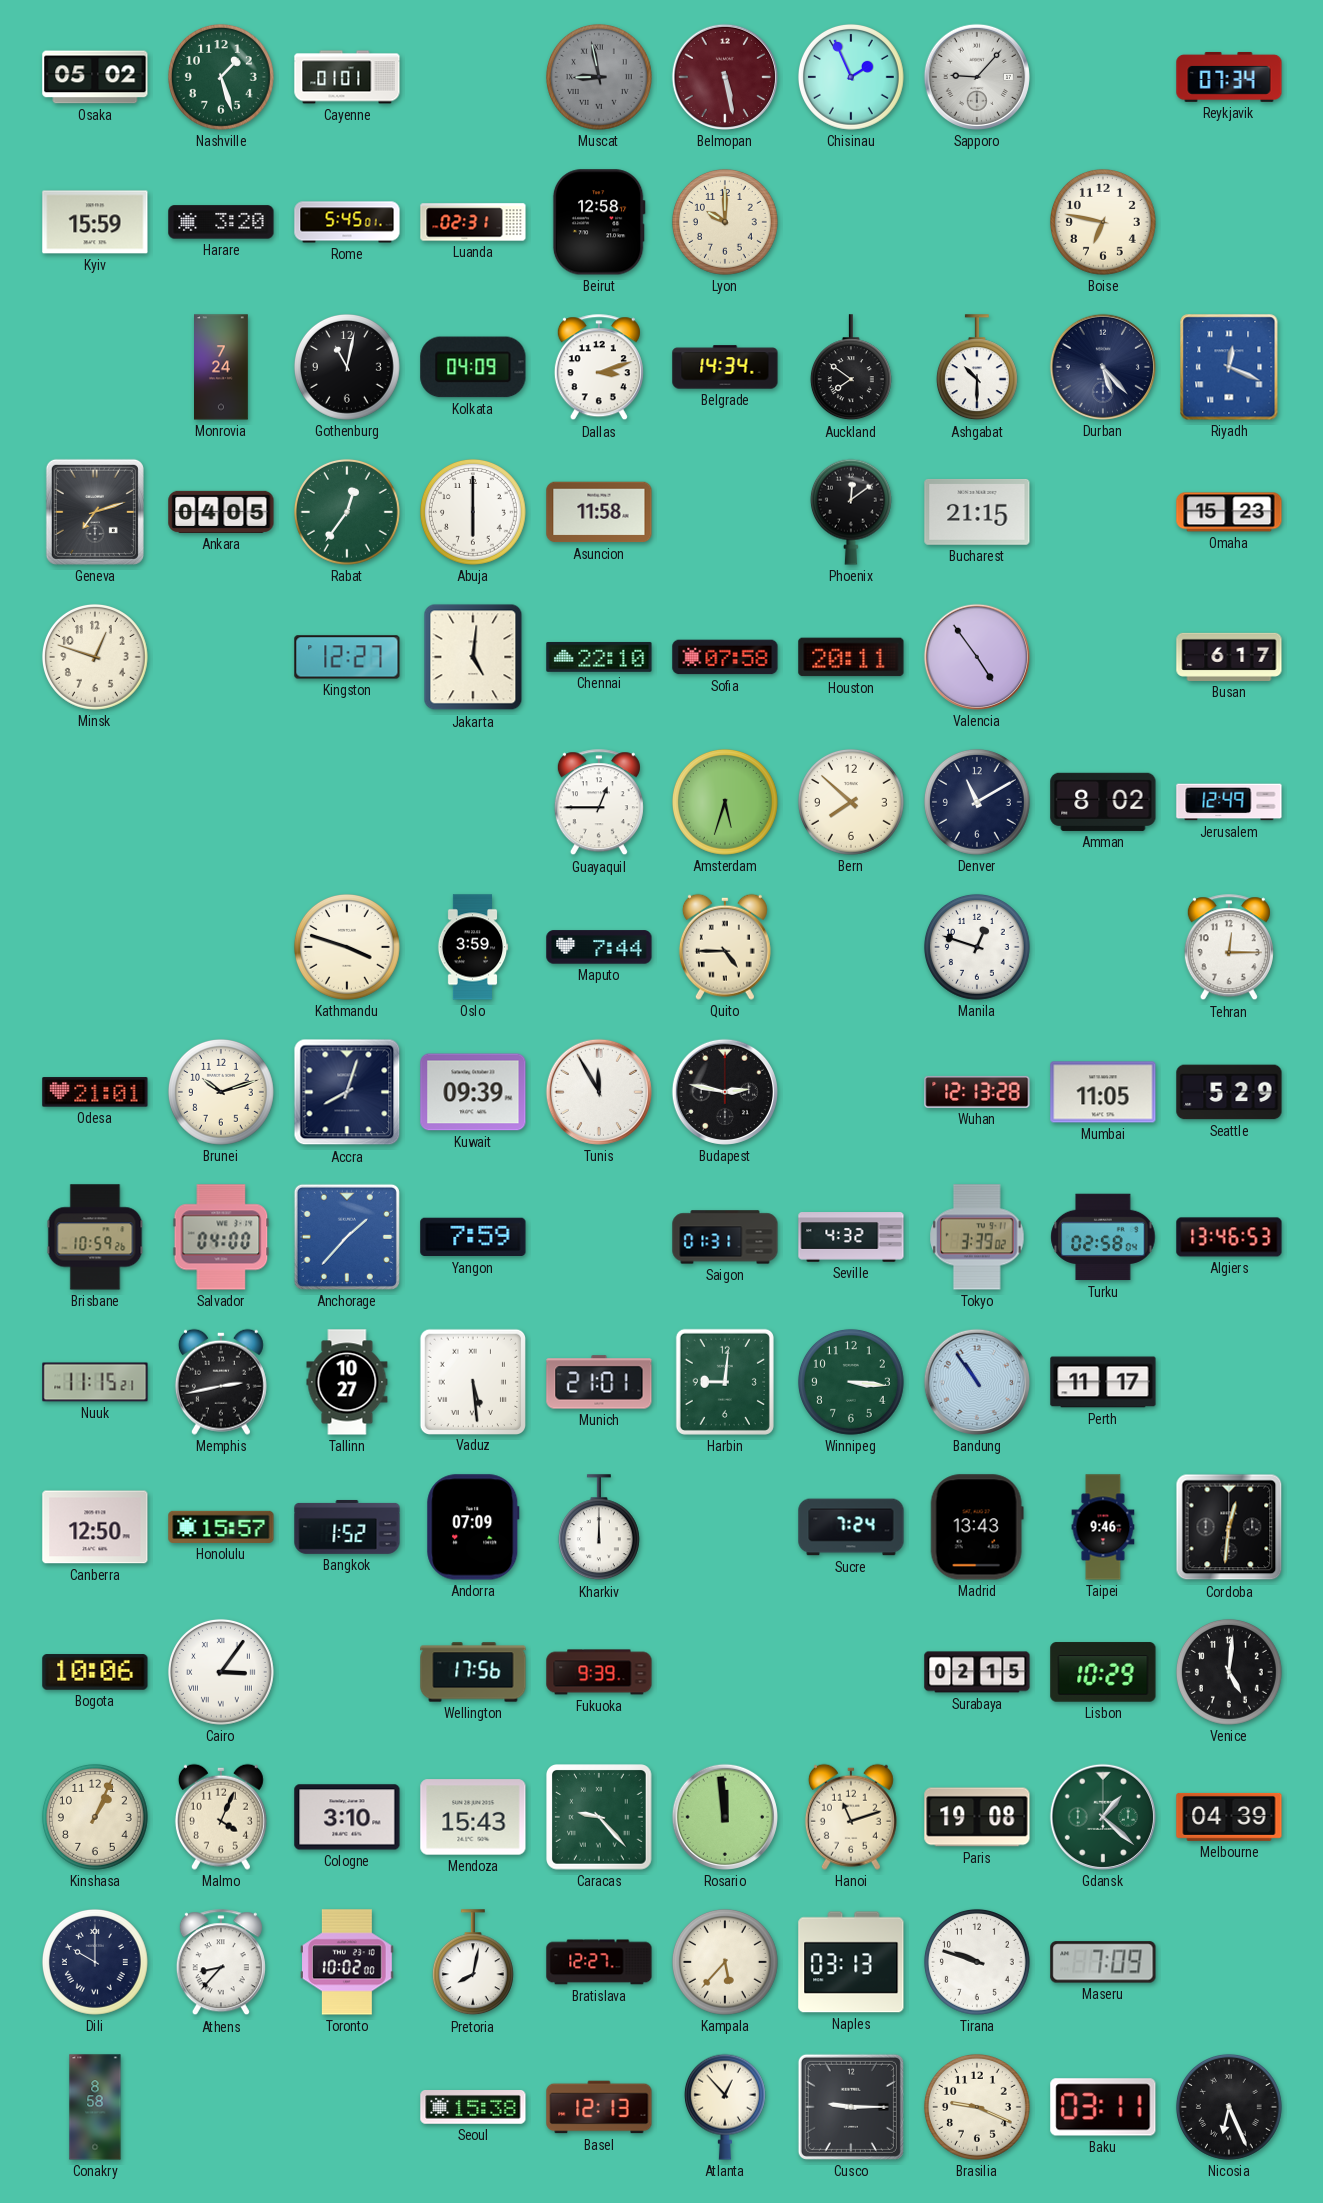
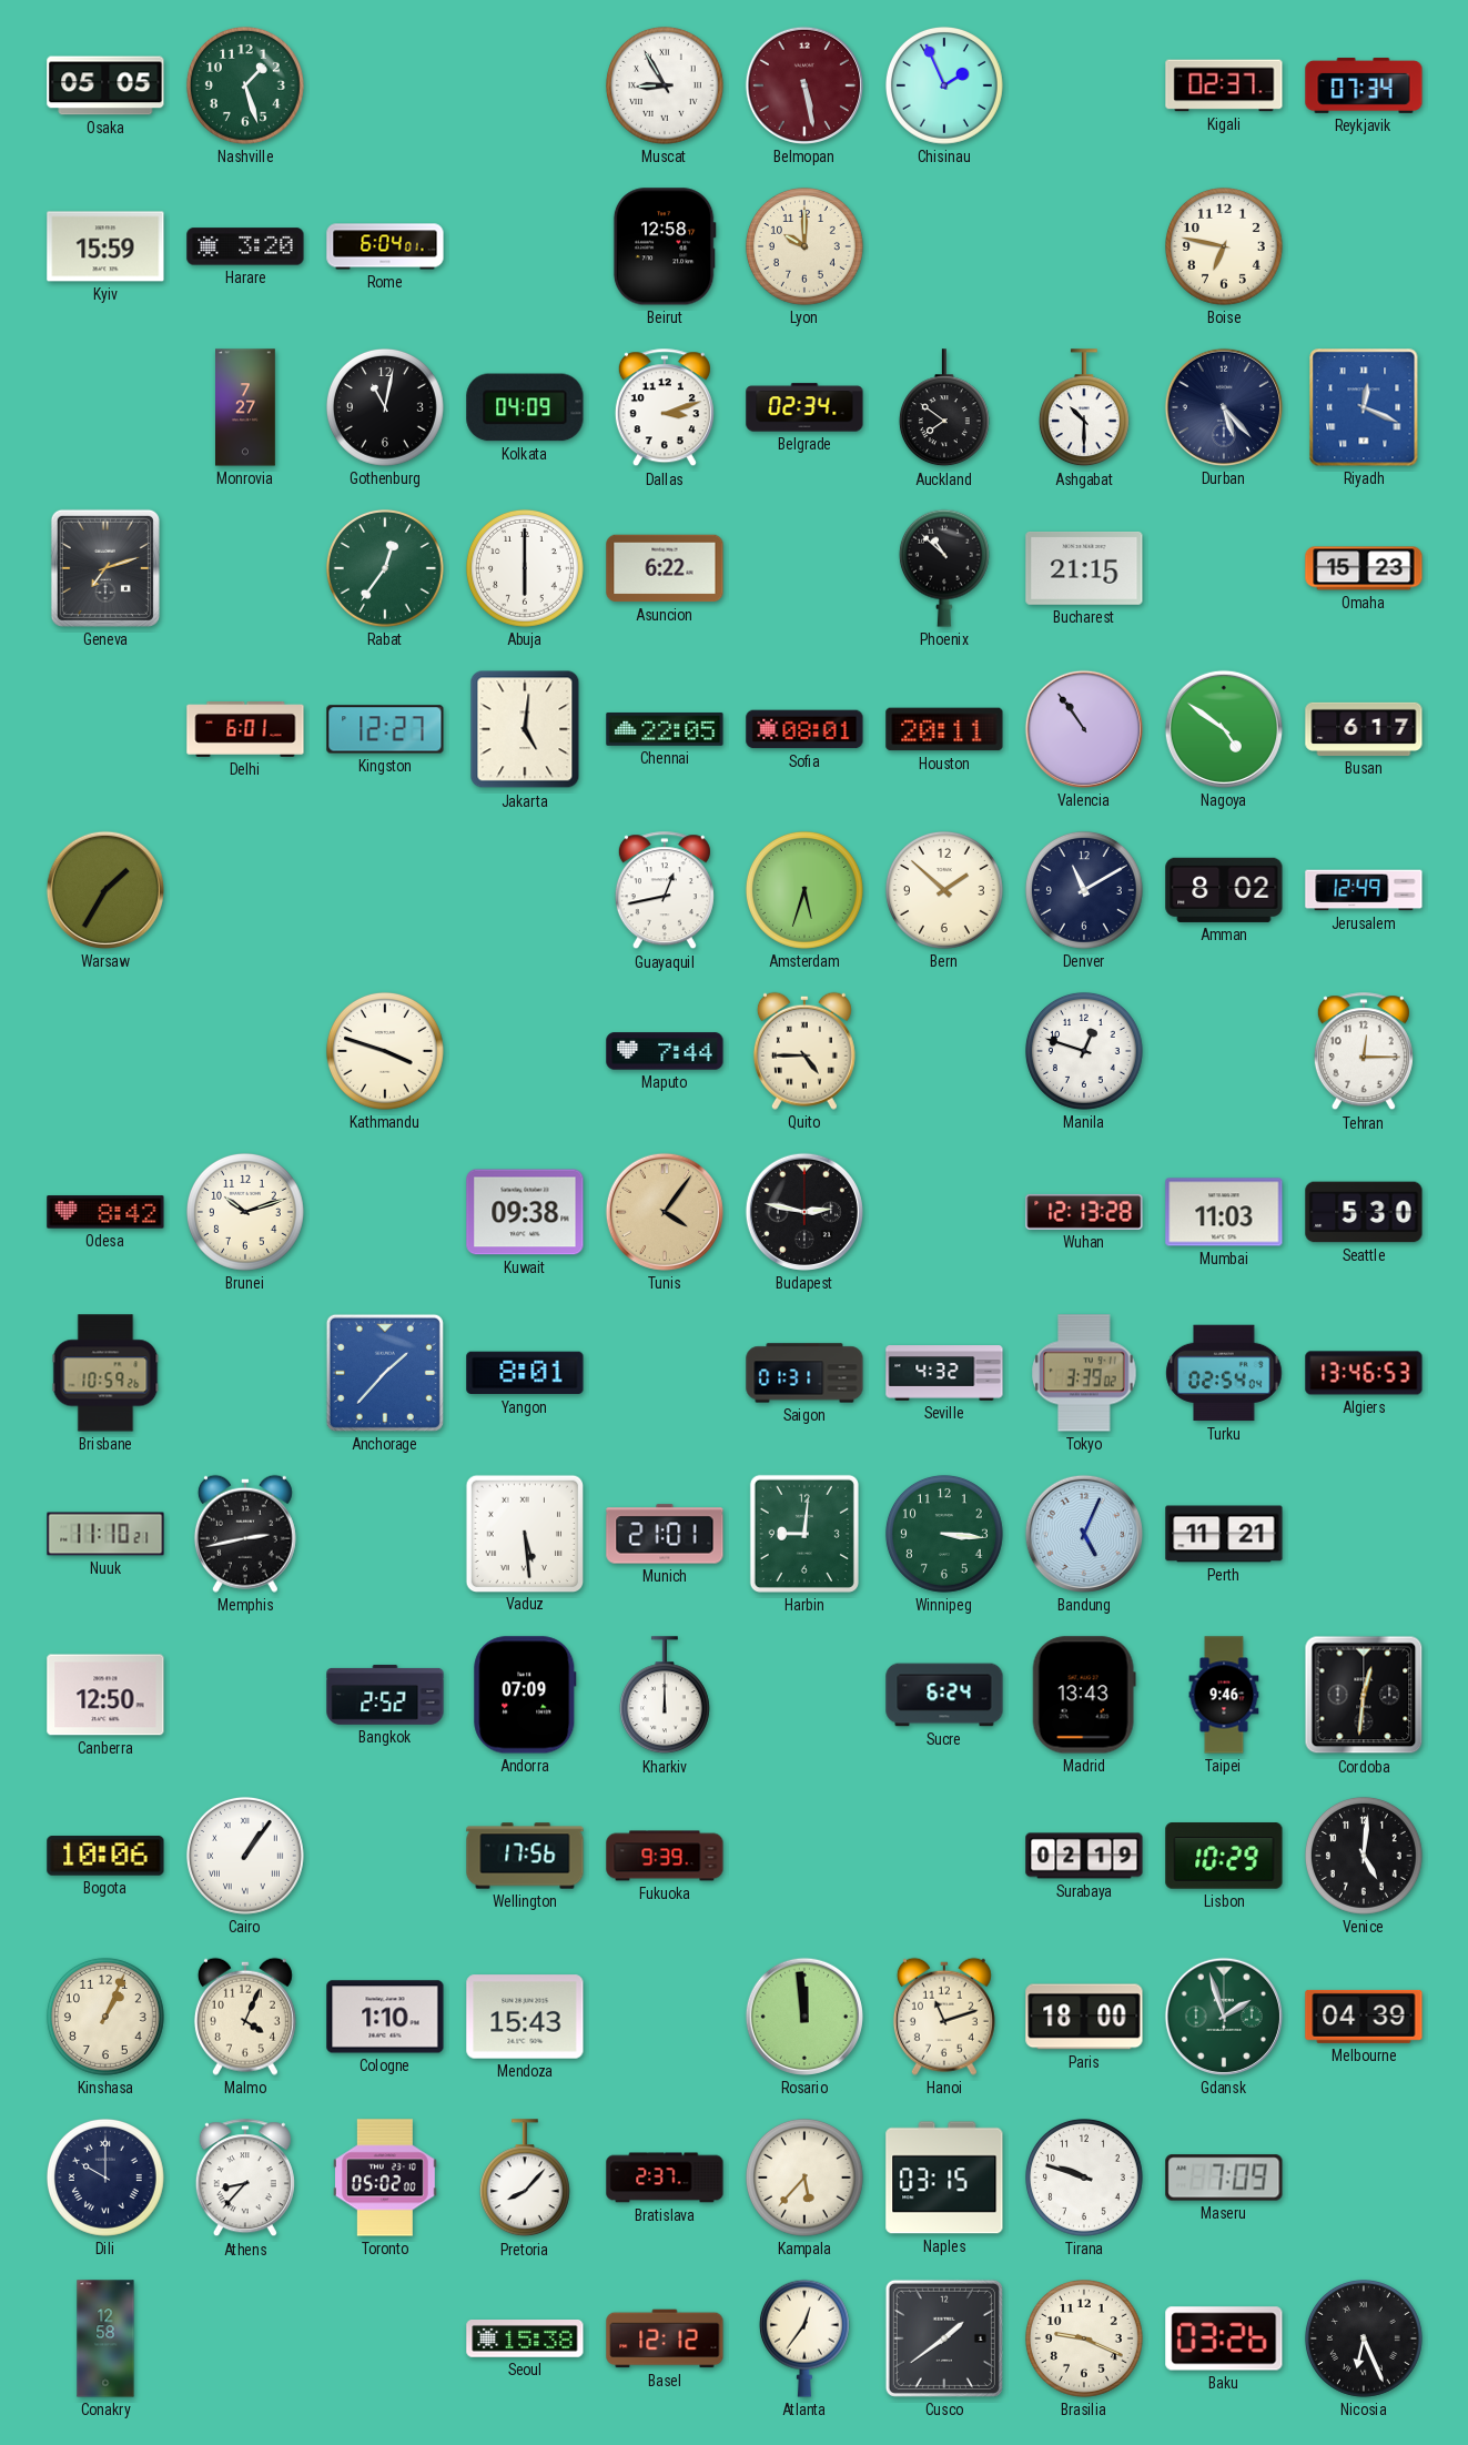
Osaka: 05:02 -> 05:05 (105, 85)
Cayenne: 01:01 -> none (347, 77)
Muscat: 8:58 -> 8:55 (665, 85)
Muscat dial: grey -> white (665, 85)
Sapporo: 9:07 -> none (977, 77)
Kigali: none -> 02:37 (1224, 85)
Rome: 5:45 -> 6:04 (385, 246)
Luanda: 02:31 -> none (473, 222)
Monrovia: 7:24 -> 7:27 (246, 407)
Belgrade: 14:34 -> 02:34 (804, 407)
Ankara: 04:05 -> none (221, 512)
Asuncion: 11:58 -> 6:22 (665, 568)
Phoenix: 12:09 -> 10:52 (944, 568)
Minsk: 12:48 -> none (95, 657)
Delhi: none -> 6:01 (245, 730)
Chennai: 22:10 -> 22:05 (665, 729)
Sofia: 07:58 -> 08:01 (804, 729)
Valencia: 4:54 -> 10:54 (1084, 729)
Nagoya: none -> 4:51 (1224, 729)
Warsaw: none -> 1:35 (105, 890)
Guayaquil: 12:45 -> 12:43 (665, 891)
Bern: 7:52 -> 1:52 (944, 890)
Oslo: 3:59 -> none (473, 947)
Odesa: 21:01 -> 8:42 (105, 1212)
Accra: 8:03 -> none (347, 1092)
Kuwait: 09:39 -> 09:38 (525, 1212)
Tunis: 11:55 -> 4:06 (665, 1212)
Tunis dial: white -> champagne (665, 1212)
Mumbai: 11:05 -> 11:03 (1224, 1212)
Seattle: 5:29 -> 5:30 (1364, 1212)
Salvador: 04:00 -> none (221, 1237)
Yangon: 7:59 -> 8:01 (525, 1373)
Turku: 02:58 -> 02:54 (1224, 1373)
Nuuk: 11:15 -> 11:10 (105, 1534)
Tallinn: 10:27 -> none (347, 1382)
Bandung: 10:54 -> 5:04 (1084, 1534)
Perth: 11:17 -> 11:21 (1224, 1534)
Honolulu: 15:57 -> none (221, 1527)
Bangkok: 1:52 -> 2:52 (385, 1695)
Sucre: 7:24 -> 6:24 (944, 1695)
Cairo: 3:06 -> 1:06 (245, 1856)
Surabaya: 02:15 -> 02:19 (1084, 1856)
Cologne: 3:10 -> 1:10 (385, 2017)
Caracas: 9:23 -> none (600, 1818)
Paris: 19:08 -> 18:00 (1084, 2017)
Gdansk: 1:22 -> 1:57 (1224, 2017)
Toronto: 10:02 -> 05:02 (386, 2178)
Pretoria: 8:02 -> 8:07 (525, 2179)
Bratislava: 12:27 -> 2:37 (665, 2178)
Naples: 03:13 -> 03:15 (944, 2178)
Conakry: 8:58 -> 12:58 (105, 2338)
Basel: 12:13 -> 12:12 (665, 2338)
Atlanta: 12:53 -> 12:36 (804, 2338)
Cusco: 9:15 -> 1:39 (944, 2338)
Baku: 03:11 -> 03:26 (1224, 2338)
